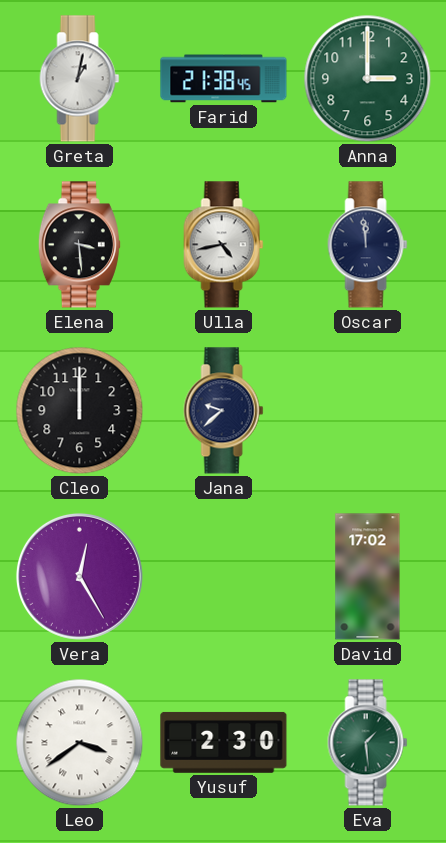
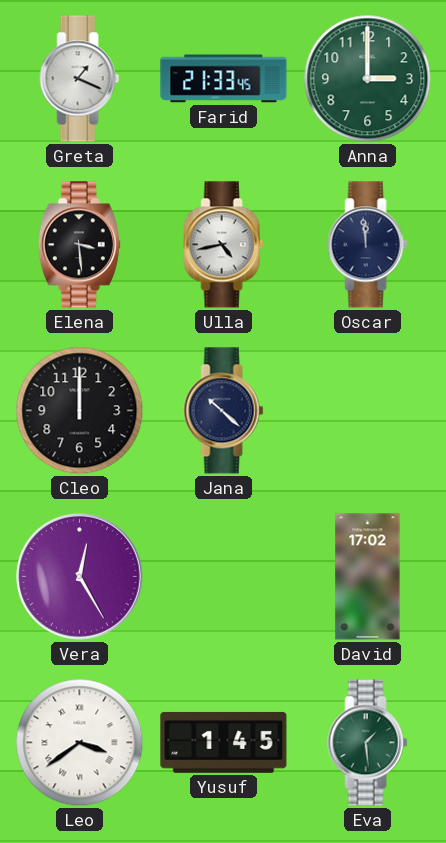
Greta: 1:02 -> 1:19 (80, 79)
Farid: 21:38 -> 21:33 (224, 79)
Jana: 9:38 -> 10:22 (224, 411)
Yusuf: 2:30 -> 1:45 (224, 742)
